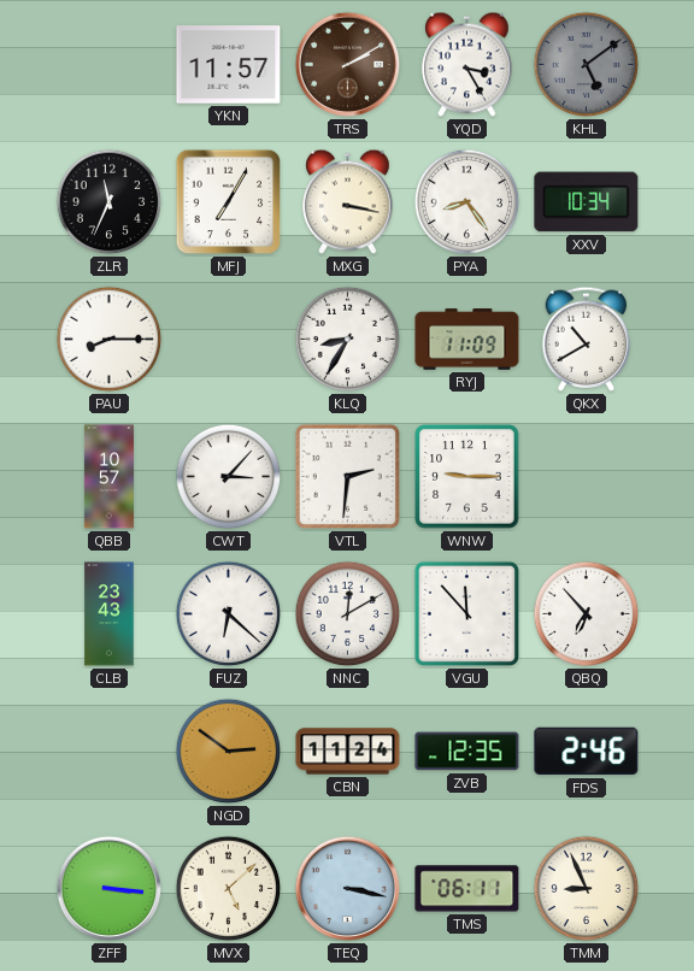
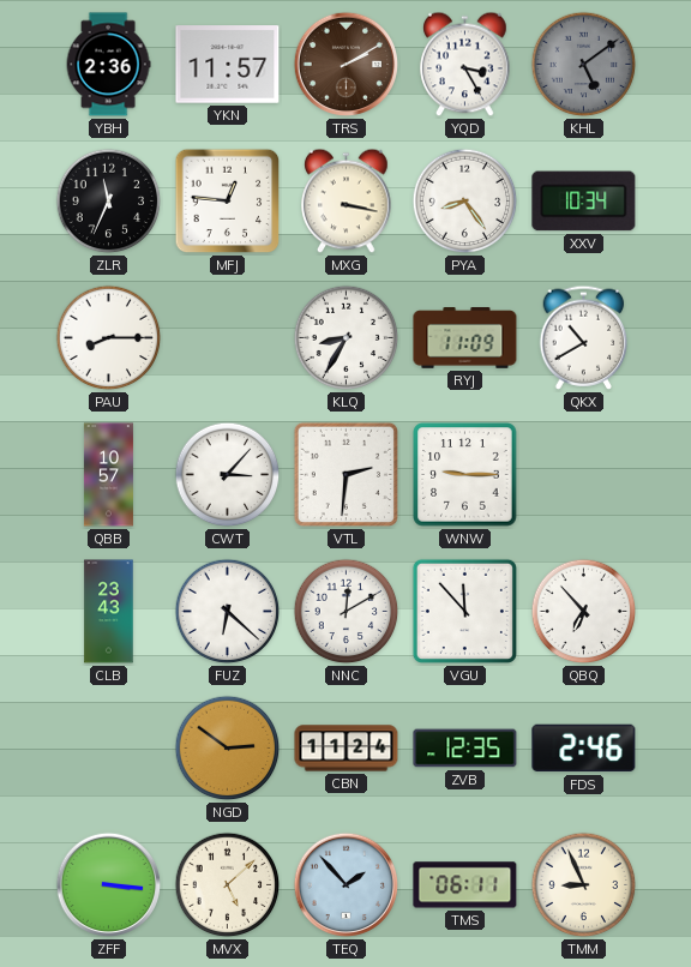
YBH: none -> 2:36 (108, 65)
MFJ: 7:05 -> 12:46 (228, 202)
TEQ: 3:17 -> 1:53 (347, 885)
